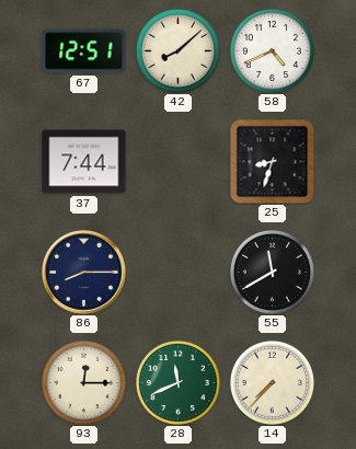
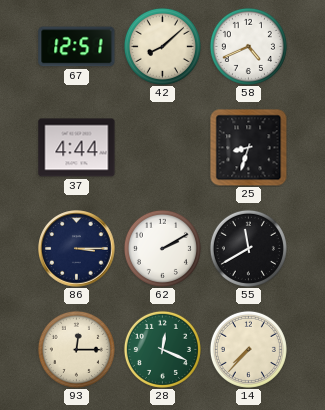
37: 7:44 -> 4:44 (77, 148)
86: 8:15 -> 3:15 (77, 249)
62: none -> 2:10 (162, 248)
28: 11:41 -> 12:19 (162, 349)
